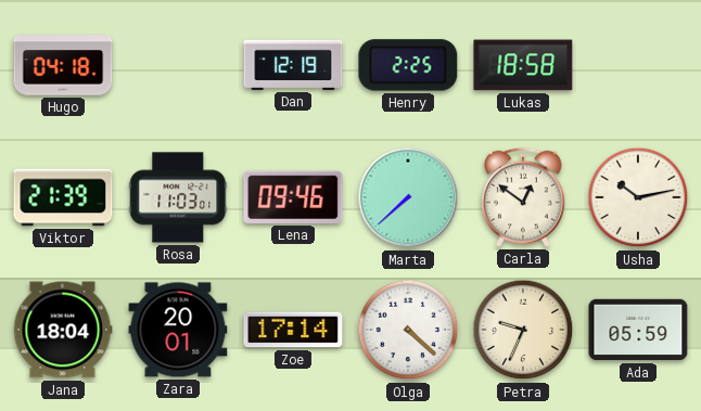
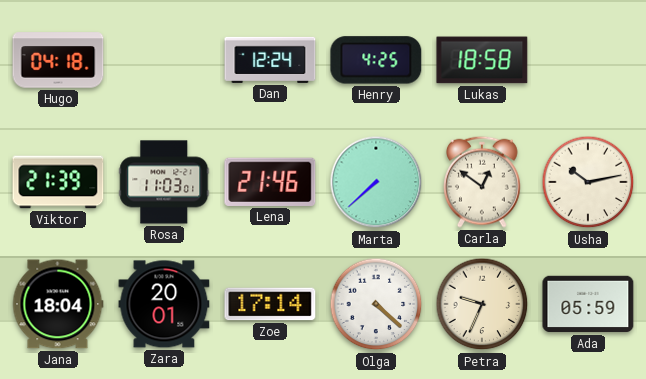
Dan: 12:19 -> 12:24 (270, 60)
Henry: 2:25 -> 4:25 (376, 60)
Lena: 09:46 -> 21:46 (270, 182)
